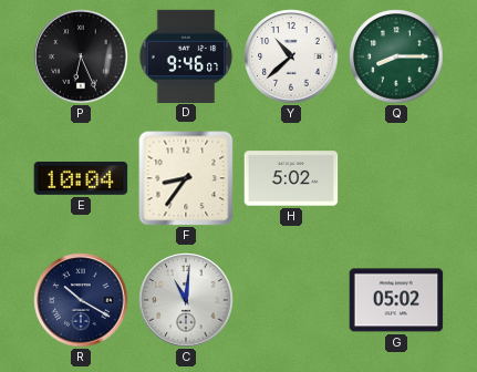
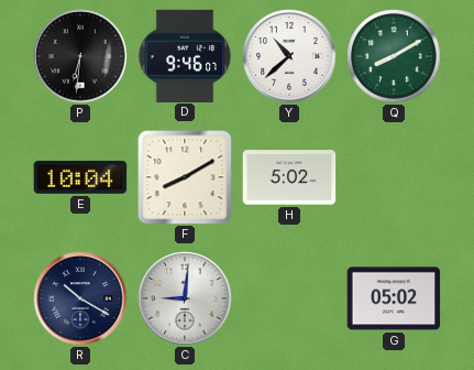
P: 6:26 -> 6:31 (80, 56)
Q: 8:15 -> 8:10 (394, 56)
F: 8:36 -> 8:10 (185, 177)
C: 11:01 -> 9:01 (185, 298)
